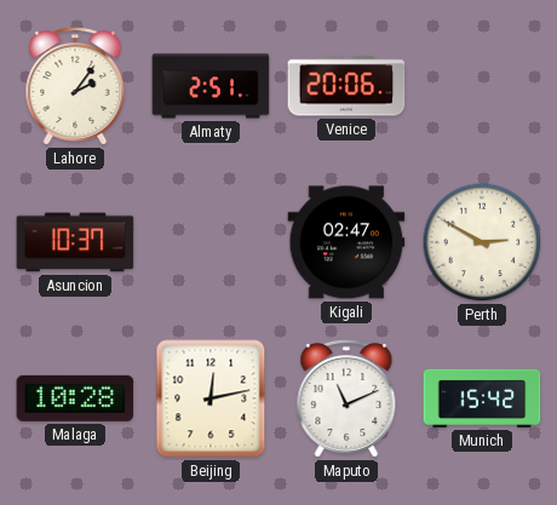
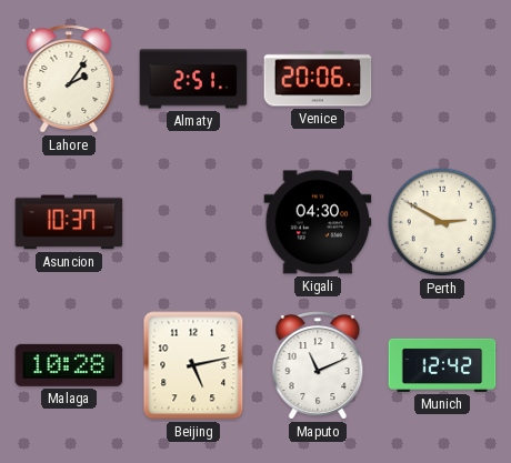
Kigali: 02:47 -> 04:30 (318, 222)
Beijing: 12:13 -> 5:13 (193, 365)
Munich: 15:42 -> 12:42 (442, 365)
